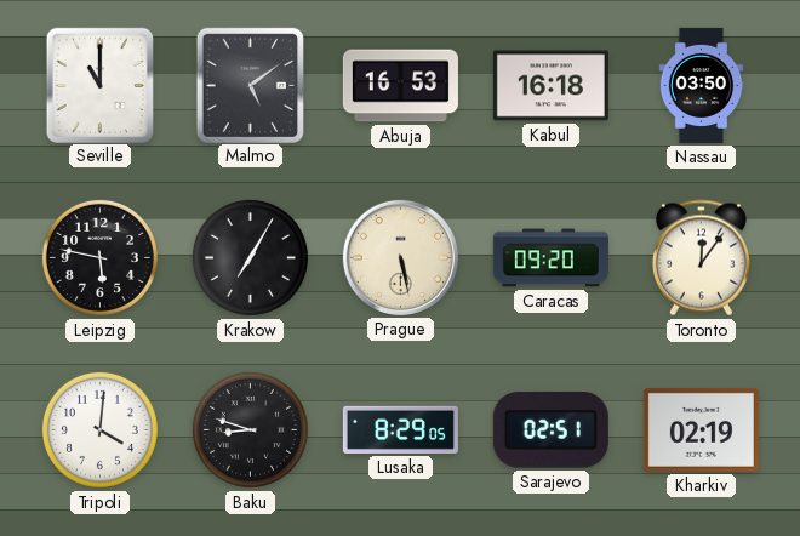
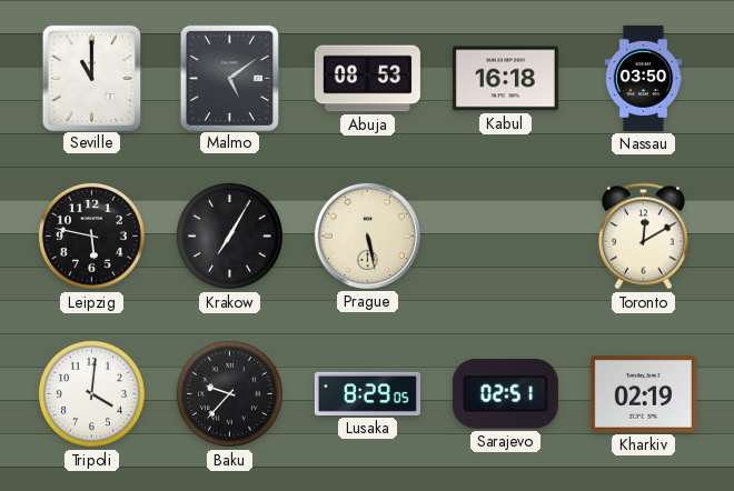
Abuja: 16:53 -> 08:53 (367, 79)
Caracas: 09:20 -> none (550, 258)
Toronto: 12:06 -> 12:10 (643, 237)
Baku: 8:48 -> 9:37 (229, 393)
